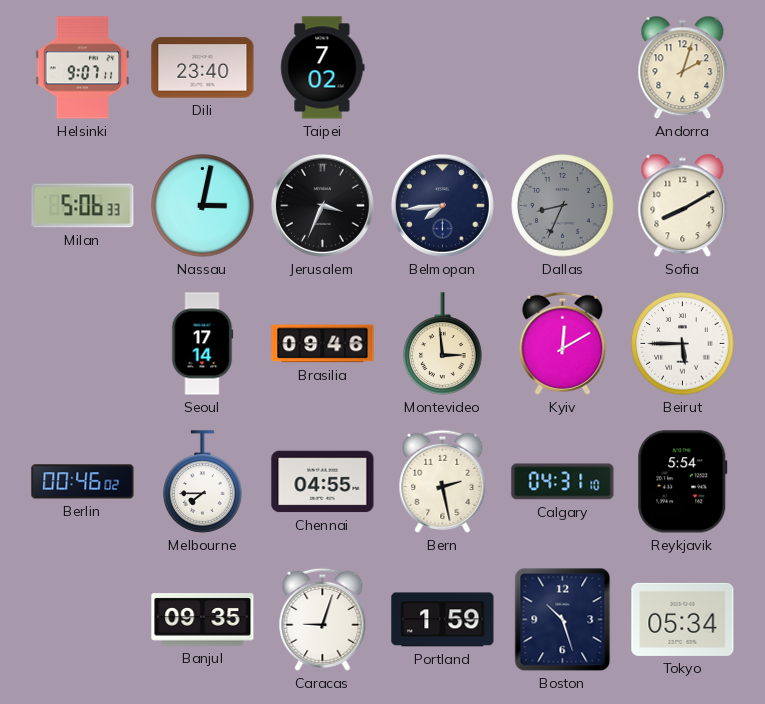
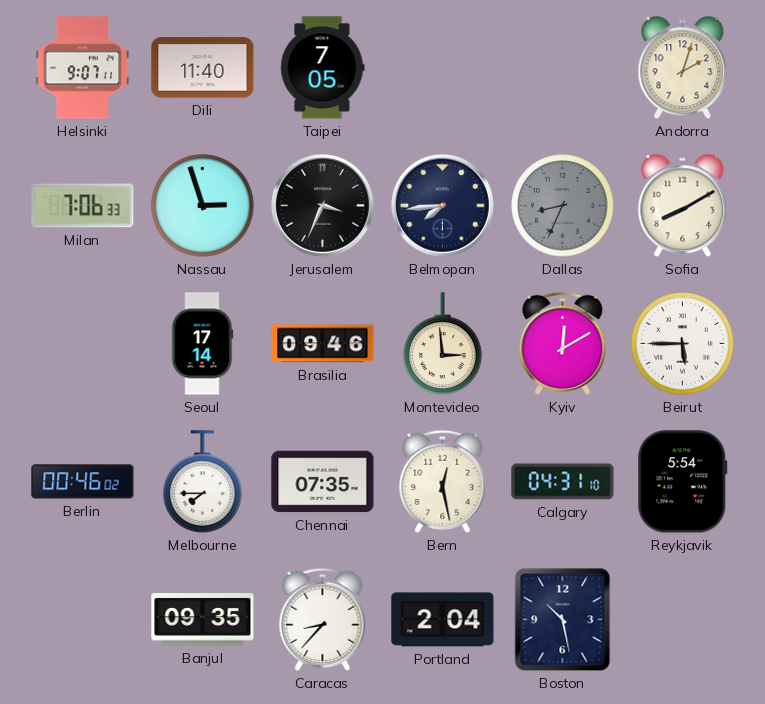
Dili: 23:40 -> 11:40 (203, 68)
Taipei: 7:02 -> 7:05 (323, 68)
Milan: 5:06 -> 7:06 (83, 206)
Nassau: 3:02 -> 2:57 (203, 206)
Chennai: 04:55 -> 07:35 (323, 482)
Bern: 2:28 -> 12:28 (443, 481)
Caracas: 9:03 -> 8:37 (323, 619)
Portland: 1:59 -> 2:04 (443, 620)
Boston: 10:27 -> 10:28 (563, 620)
Tokyo: 05:34 -> none (683, 619)
